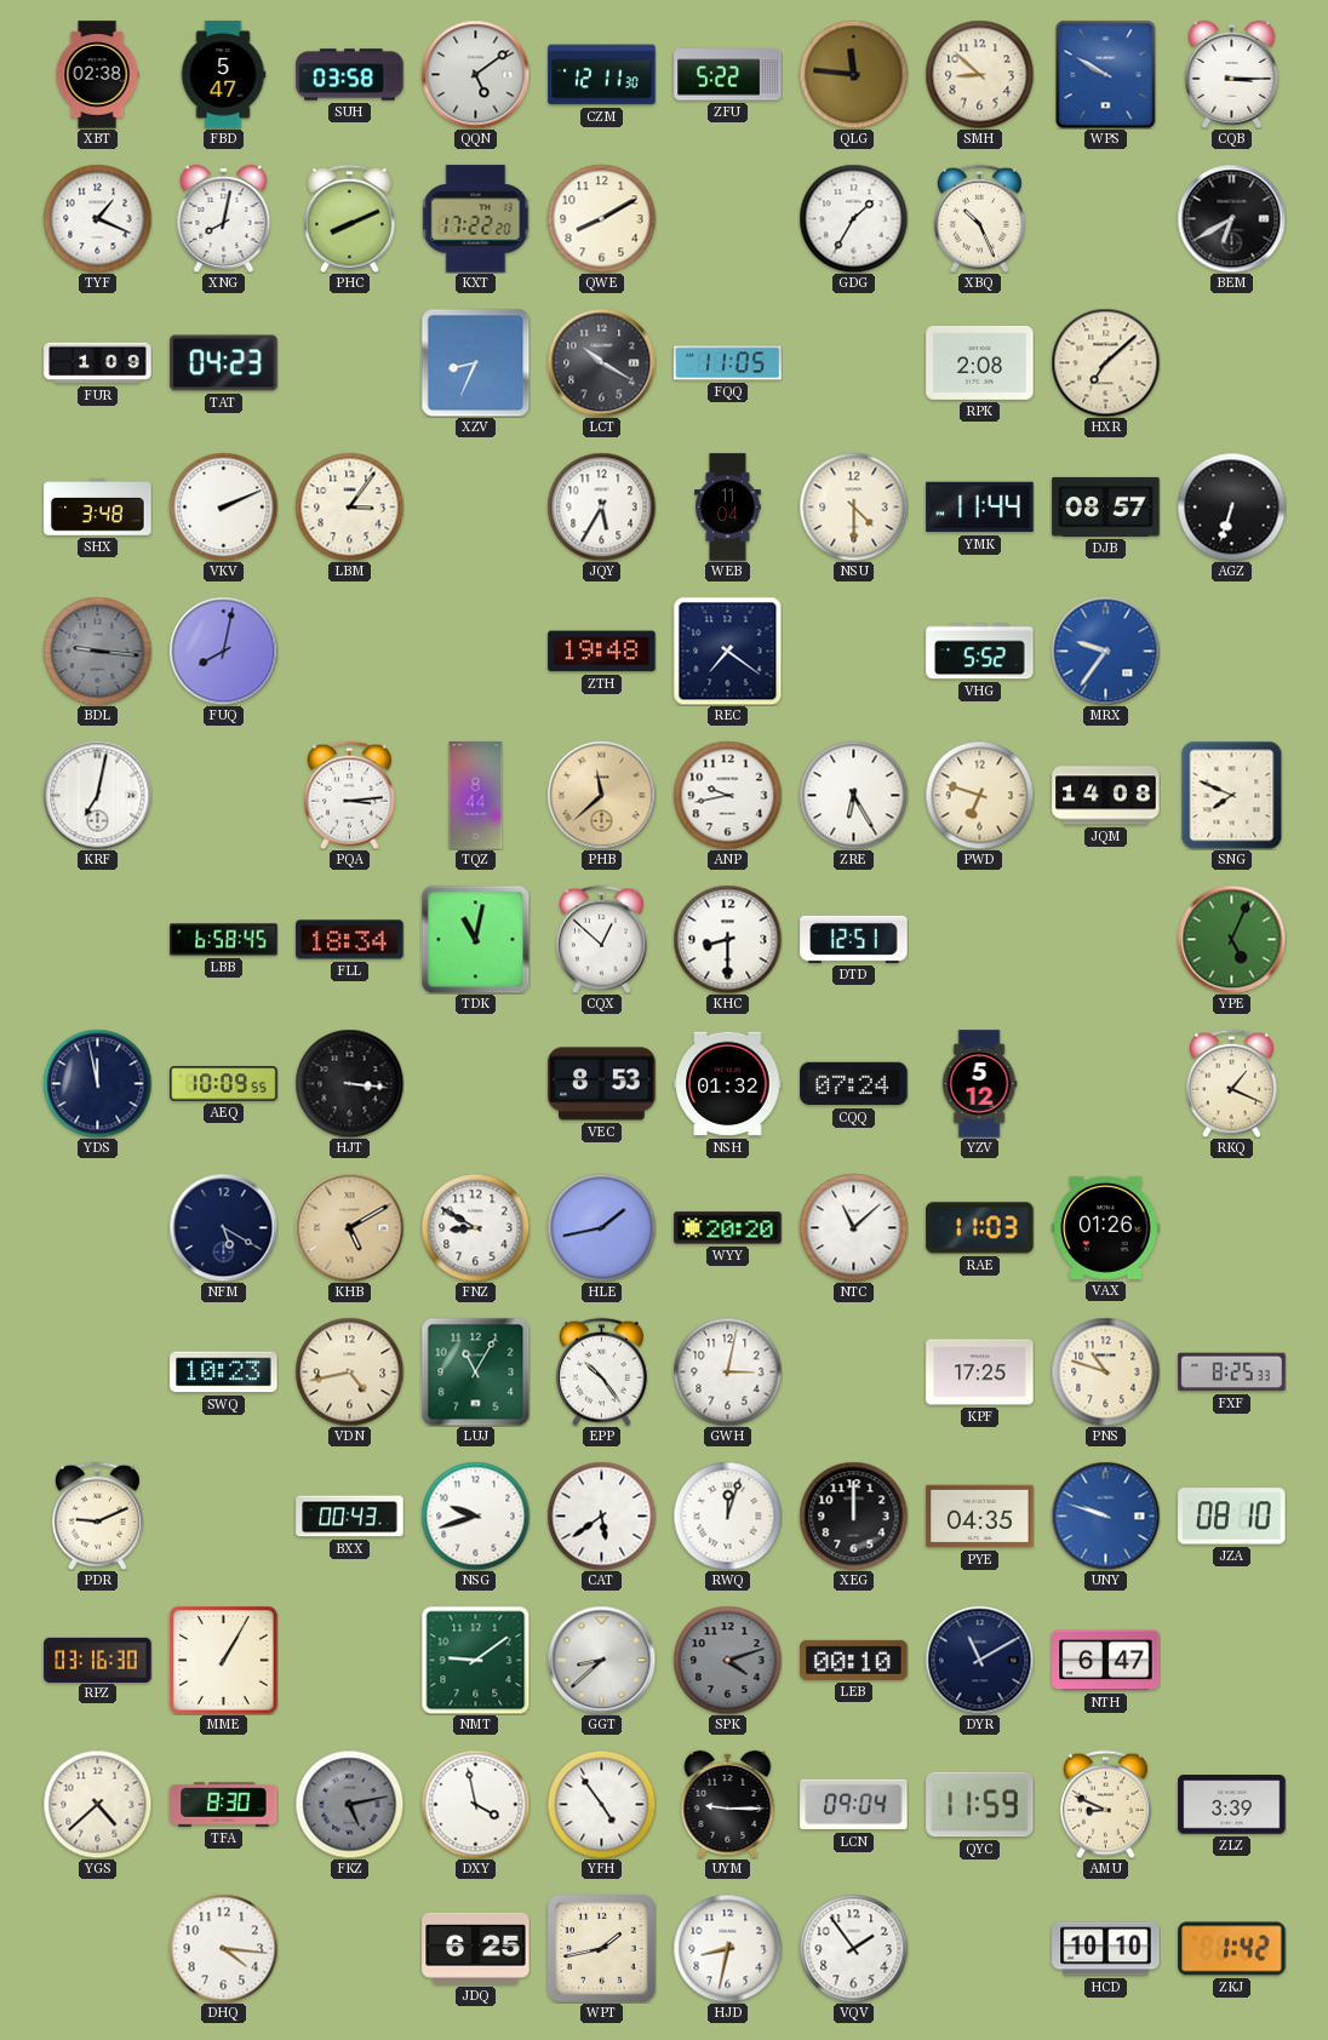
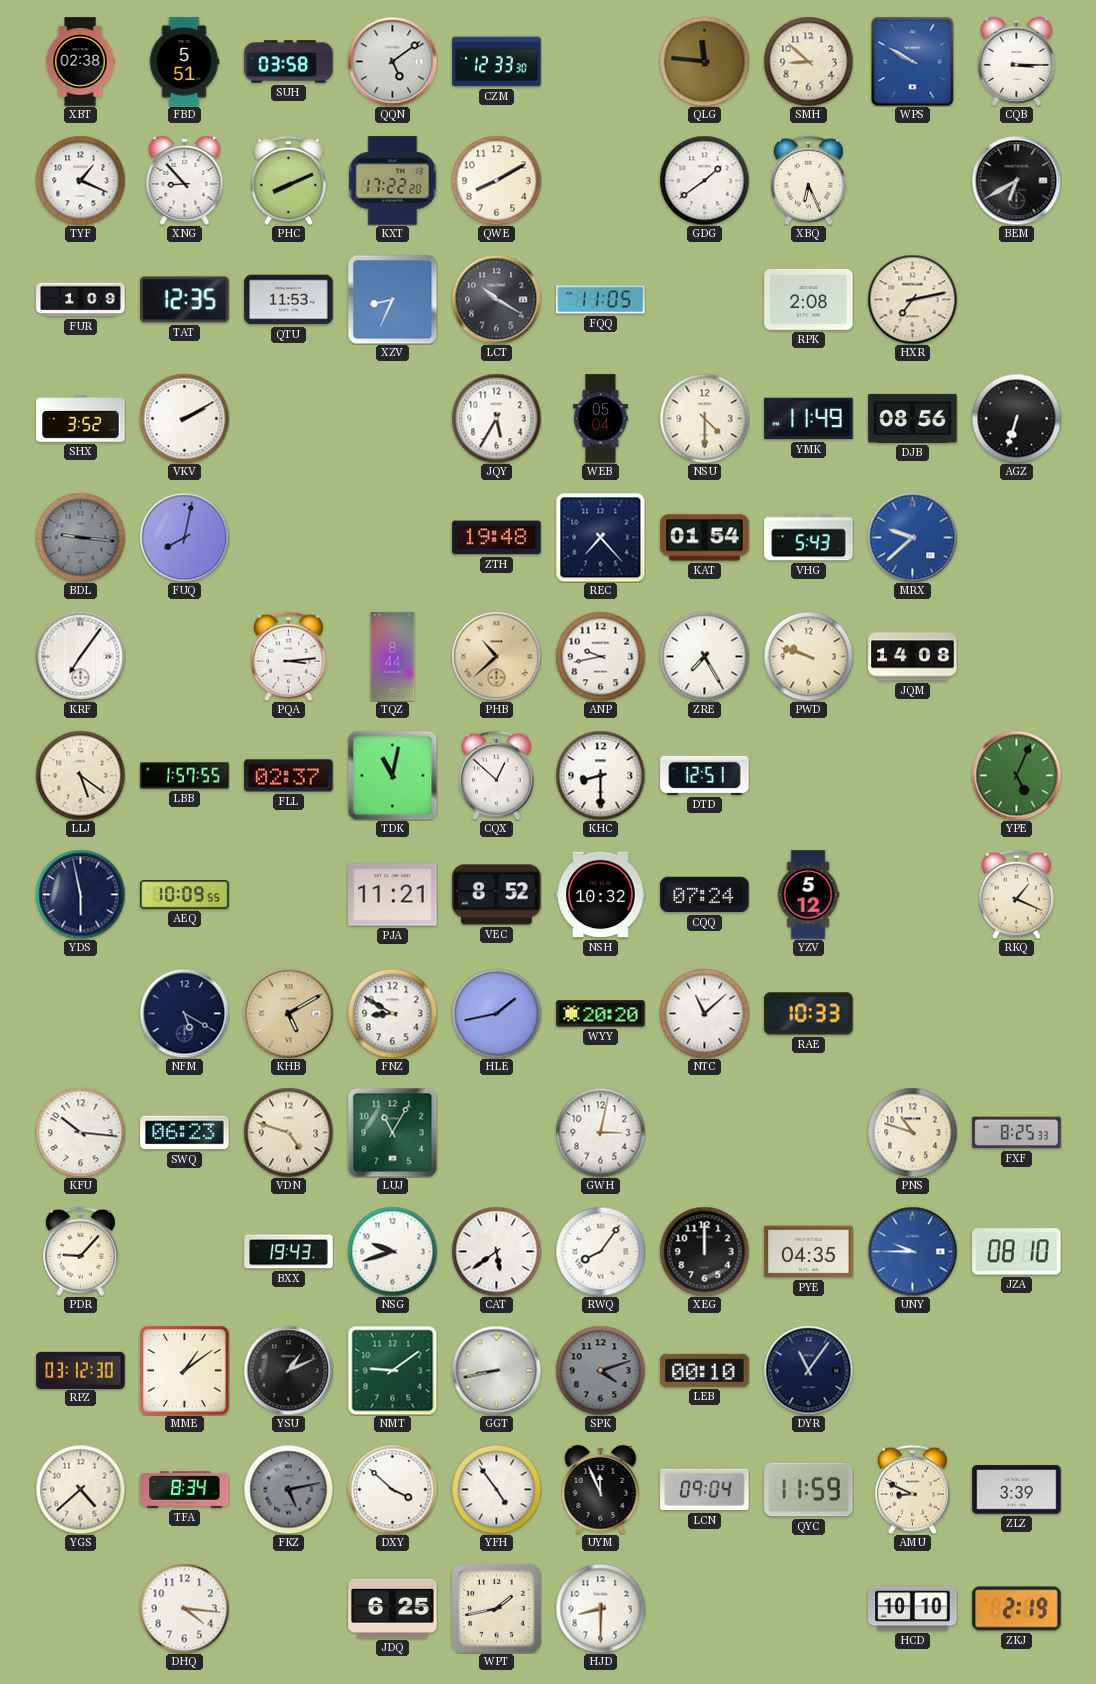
FBD: 5:47 -> 5:51 (184, 62)
CZM: 12:11 -> 12:33 (497, 62)
ZFU: 5:22 -> none (728, 75)
XNG: 8:02 -> 8:53 (185, 180)
GDG: 1:35 -> 1:39 (704, 180)
XBQ: 10:26 -> 6:26 (808, 180)
TAT: 04:23 -> 12:35 (185, 300)
QTU: none -> 11:53 (289, 300)
HXR: 7:08 -> 7:13 (912, 299)
SHX: 3:48 -> 3:52 (81, 419)
VKV: 2:11 -> 2:10 (184, 418)
LBM: 3:06 -> none (349, 506)
WEB: 11:04 -> 05:04 (601, 419)
YMK: 11:44 -> 11:49 (809, 419)
DJB: 08:57 -> 08:56 (913, 418)
REC: 7:21 -> 7:23 (600, 537)
KAT: none -> 01:54 (705, 538)
VHG: 5:52 -> 5:43 (809, 538)
MRX: 9:36 -> 9:38 (912, 537)
KRF: 7:02 -> 7:06 (80, 656)
PHB: 11:38 -> 10:38 (496, 656)
ZRE: 6:25 -> 7:25 (704, 656)
PWD: 6:48 -> 9:48 (808, 656)
SNG: 7:49 -> none (1232, 795)
LLJ: none -> 5:21 (80, 775)
LBB: 6:58 -> 1:57 (185, 776)
FLL: 18:34 -> 02:37 (289, 776)
YDS: 11:58 -> 5:58 (80, 894)
HJT: 3:16 -> none (349, 1083)
PJA: none -> 11:21 (393, 895)
VEC: 8:53 -> 8:52 (497, 895)
NSH: 01:32 -> 10:32 (601, 895)
RAE: 11:03 -> 10:33 (809, 1014)
VAX: 01:26 -> none (1106, 1227)
KFU: none -> 10:16 (80, 1132)
SWQ: 10:23 -> 06:23 (185, 1133)
VDN: 4:43 -> 4:48 (288, 1132)
EPP: 10:24 -> none (601, 1371)
KPF: 17:25 -> none (980, 1373)
PDR: 9:11 -> 9:07 (80, 1251)
BXX: 00:43 -> 19:43 (289, 1252)
RWQ: 12:03 -> 8:06 (600, 1251)
UNY: 9:48 -> 9:45 (912, 1251)
RPZ: 03:16 -> 03:12 (81, 1370)
MME: 1:05 -> 1:09 (185, 1371)
YSU: none -> 1:11 (288, 1370)
GGT: 8:38 -> 8:43 (496, 1370)
DYR: 11:10 -> 11:06 (808, 1370)
NTH: 6:47 -> none (1106, 1661)
TFA: 8:30 -> 8:34 (185, 1490)
DXY: 3:58 -> 3:52 (392, 1489)
UYM: 9:15 -> 11:56 (601, 1489)
HJD: 8:32 -> 8:30 (600, 1608)
VQV: 1:54 -> none (853, 1948)
ZKJ: 1:42 -> 2:19 (1017, 1609)
